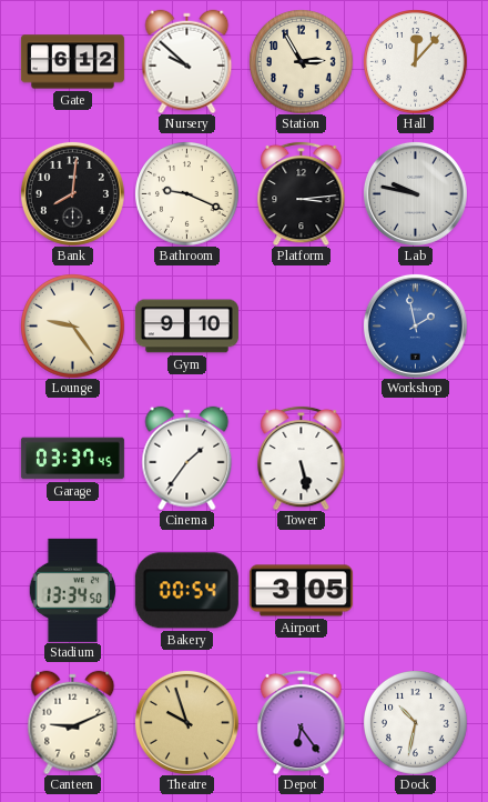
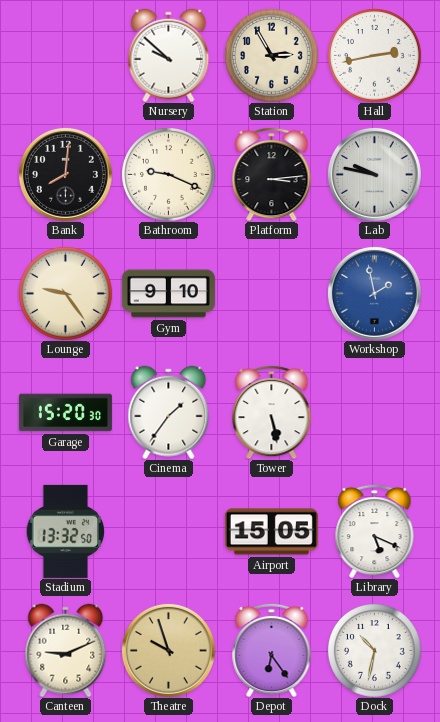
Gate: 6:12 -> none (72, 62)
Hall: 12:07 -> 2:43 (375, 56)
Garage: 03:37 -> 15:20 (65, 413)
Stadium: 13:34 -> 13:32 (65, 531)
Bakery: 00:54 -> none (186, 591)
Airport: 3:05 -> 15:05 (271, 532)
Library: none -> 5:19 (375, 531)
